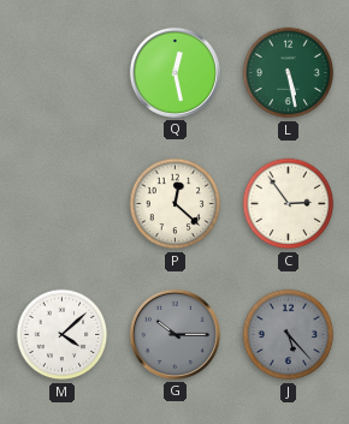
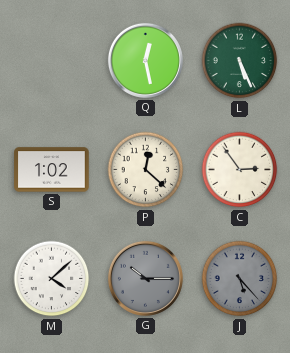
L: 5:28 -> 5:26 (240, 61)
S: none -> 1:02 (52, 170)
